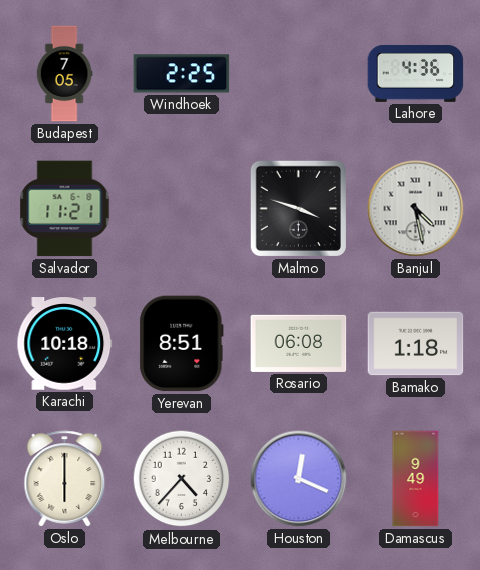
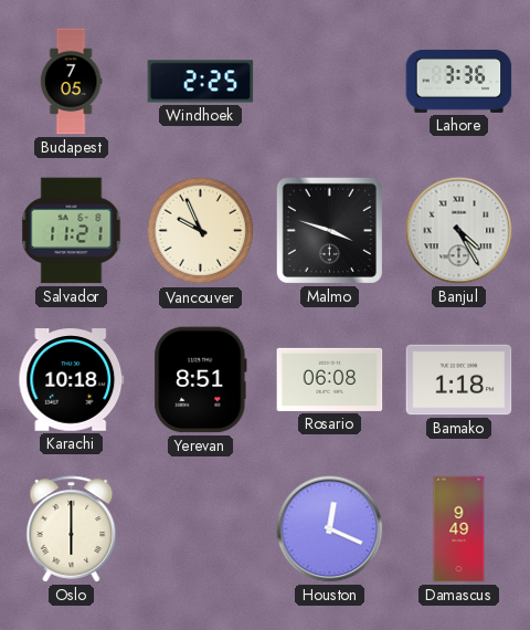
Lahore: 4:36 -> 3:36 (459, 81)
Vancouver: none -> 9:56 (201, 231)
Banjul: 4:28 -> 4:25 (459, 231)
Melbourne: 4:37 -> none (182, 479)
